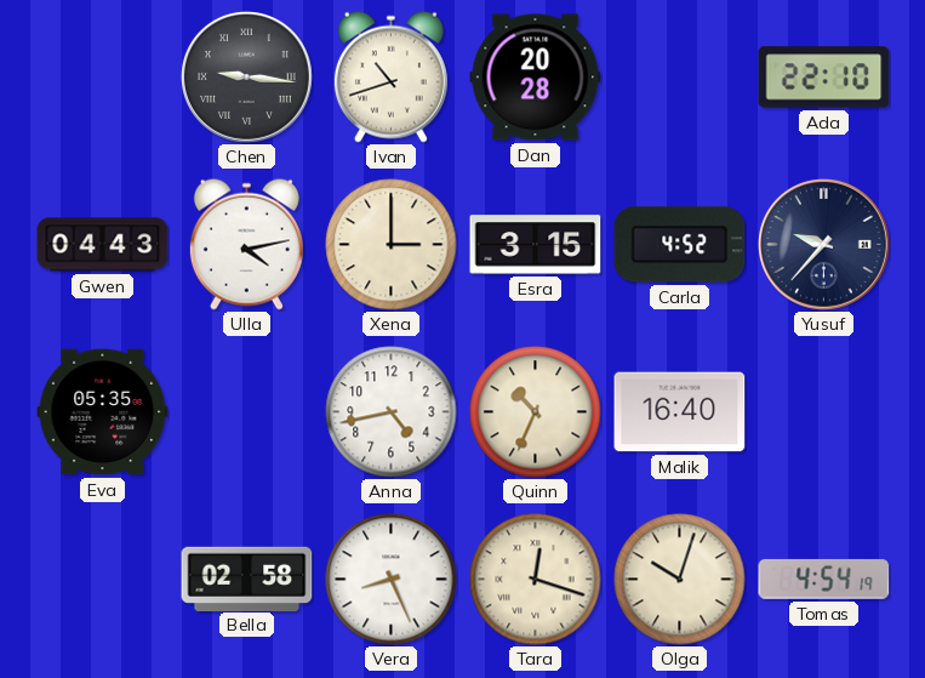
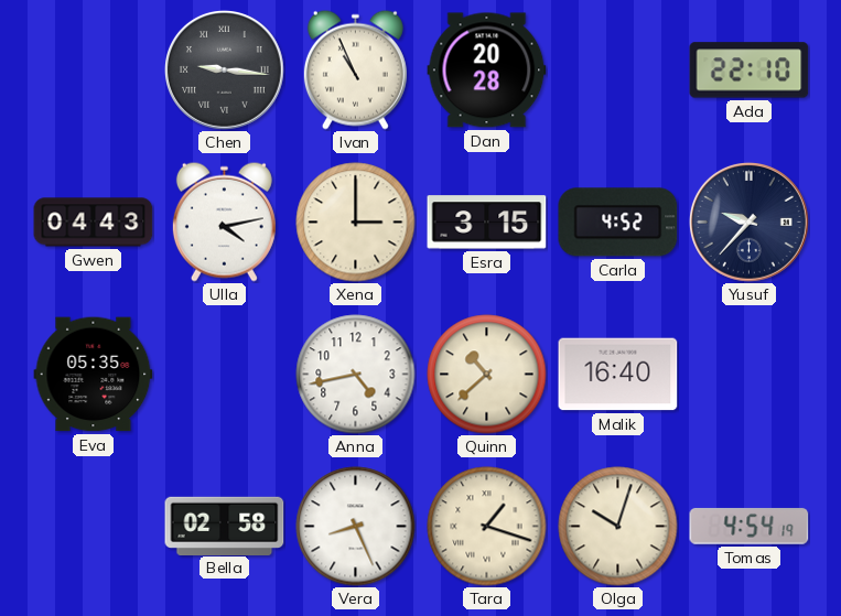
Ivan: 10:42 -> 10:56 (355, 69)
Quinn: 10:34 -> 10:38 (487, 375)
Tara: 12:18 -> 1:18 (487, 527)
